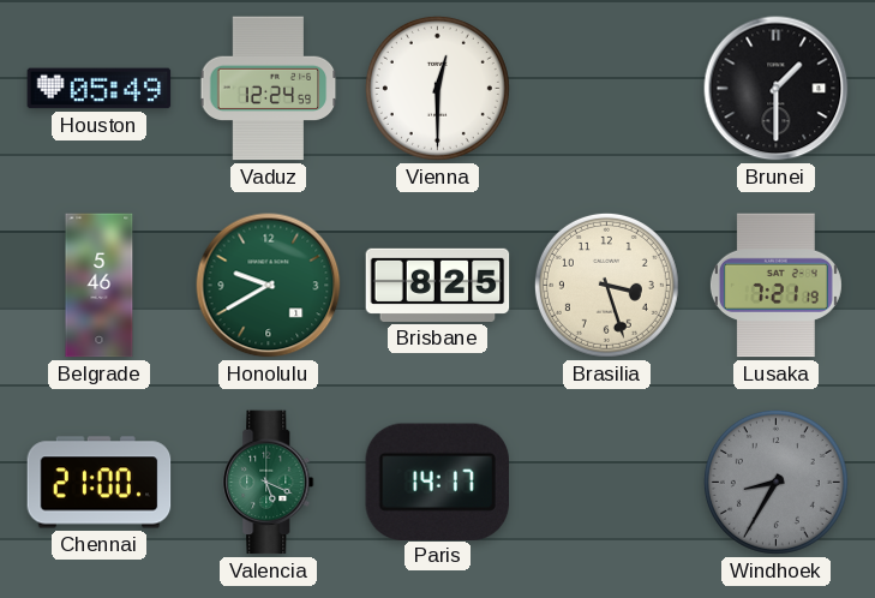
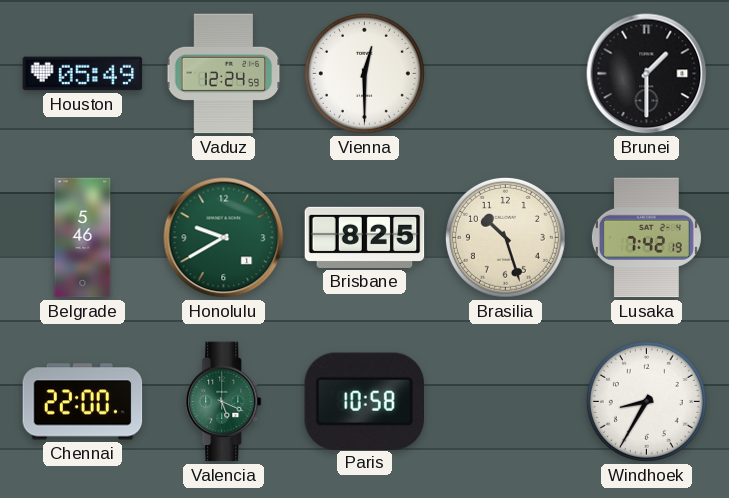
Brasilia: 3:27 -> 10:27 (505, 237)
Lusaka: 7:21 -> 7:42 (646, 238)
Chennai: 21:00 -> 22:00 (83, 402)
Paris: 14:17 -> 10:58 (364, 401)
Windhoek dial: grey -> white (646, 401)
